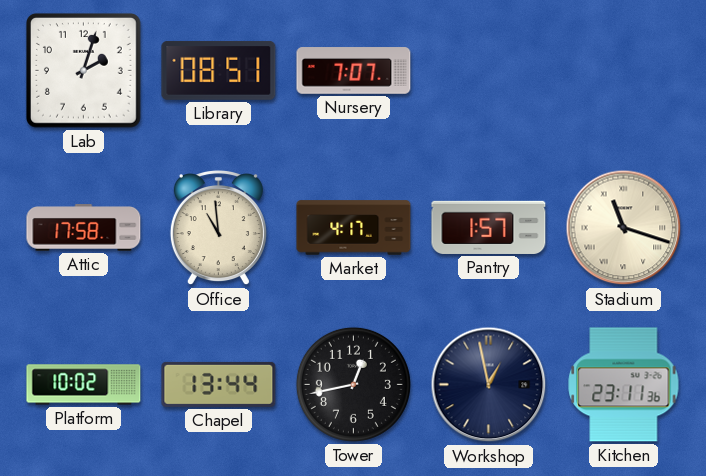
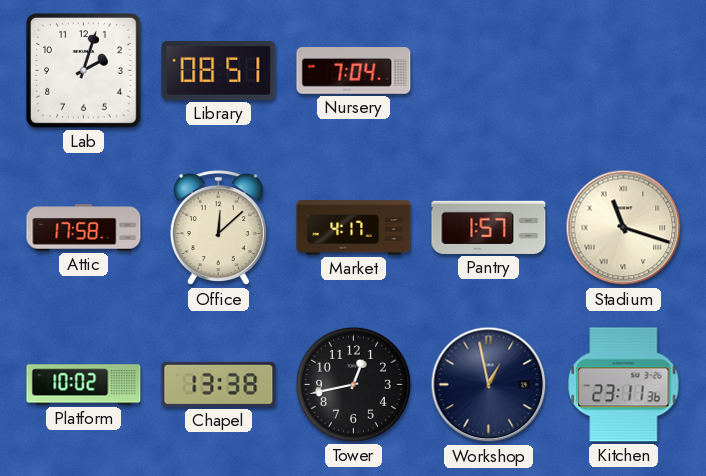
Nursery: 7:07 -> 7:04 (354, 71)
Office: 10:59 -> 12:08 (218, 229)
Chapel: 13:44 -> 13:38 (219, 384)
